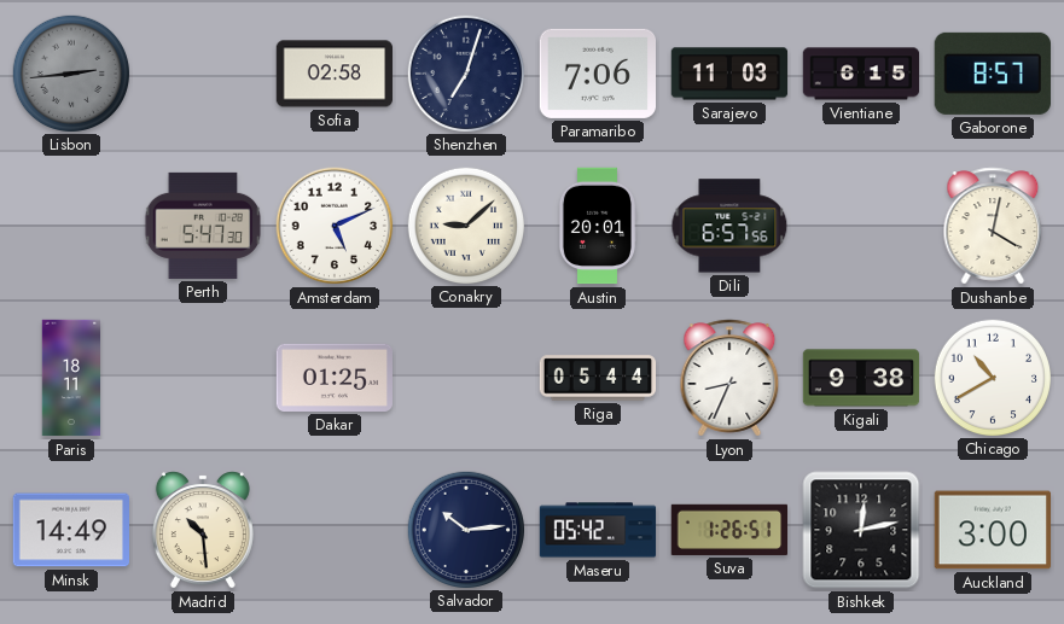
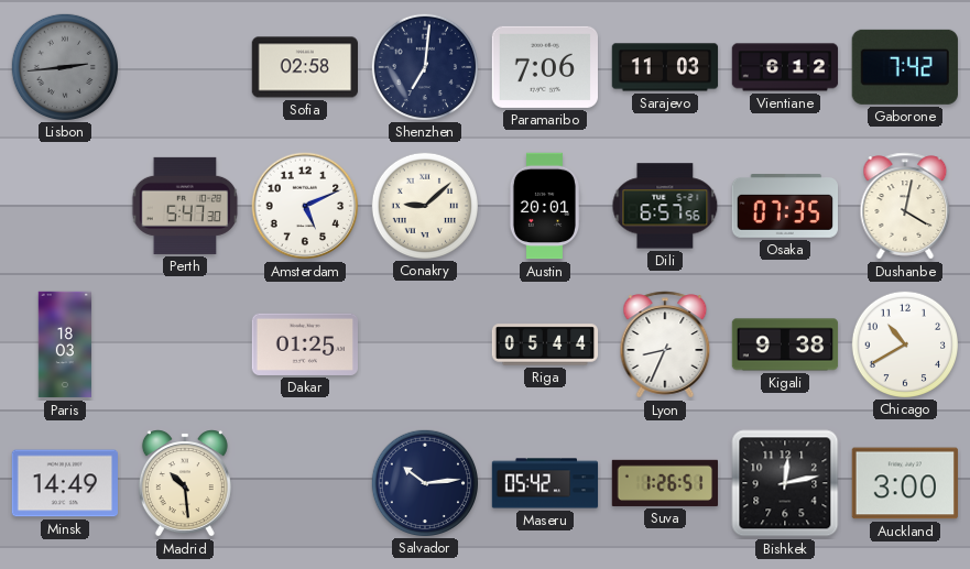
Shenzhen: 7:03 -> 7:01 (424, 66)
Vientiane: 6:15 -> 6:12 (785, 67)
Gaborone: 8:57 -> 7:42 (905, 67)
Osaka: none -> 07:35 (785, 207)
Paris: 18:11 -> 18:03 (65, 344)
